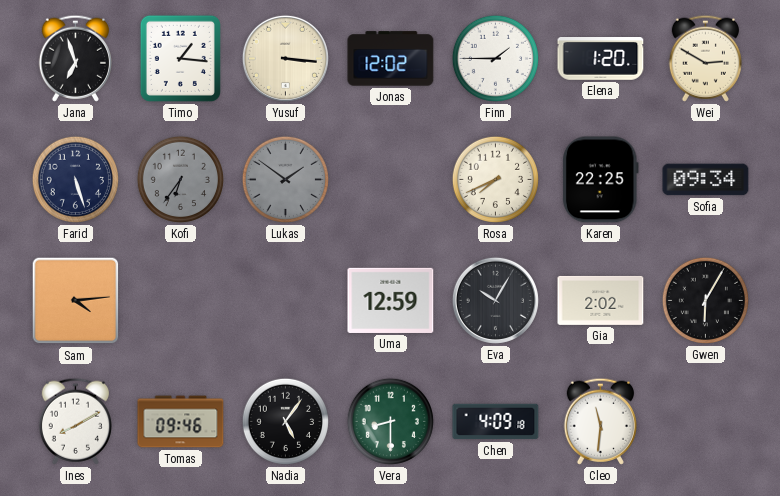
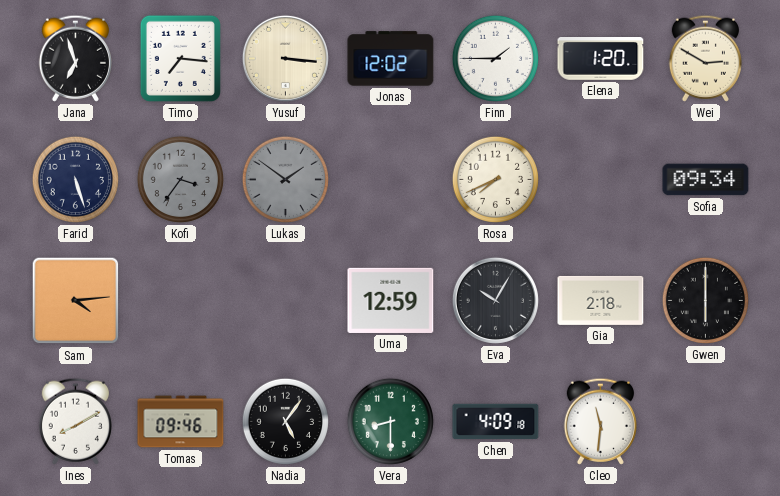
Timo: 1:16 -> 7:16 (180, 58)
Kofi: 6:36 -> 3:36 (180, 179)
Karen: 22:25 -> none (600, 180)
Gia: 2:02 -> 2:18 (601, 300)
Gwen: 6:05 -> 6:00 (705, 300)
